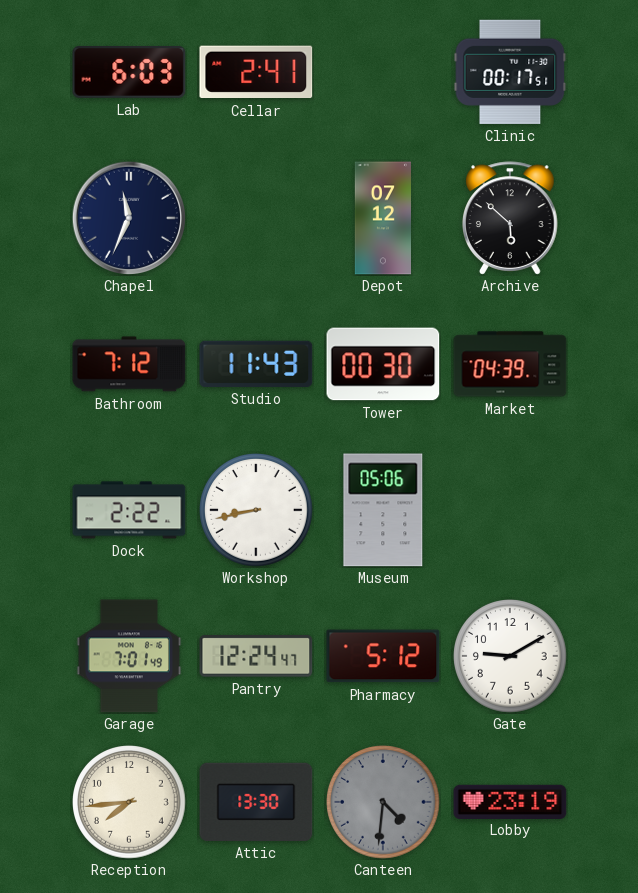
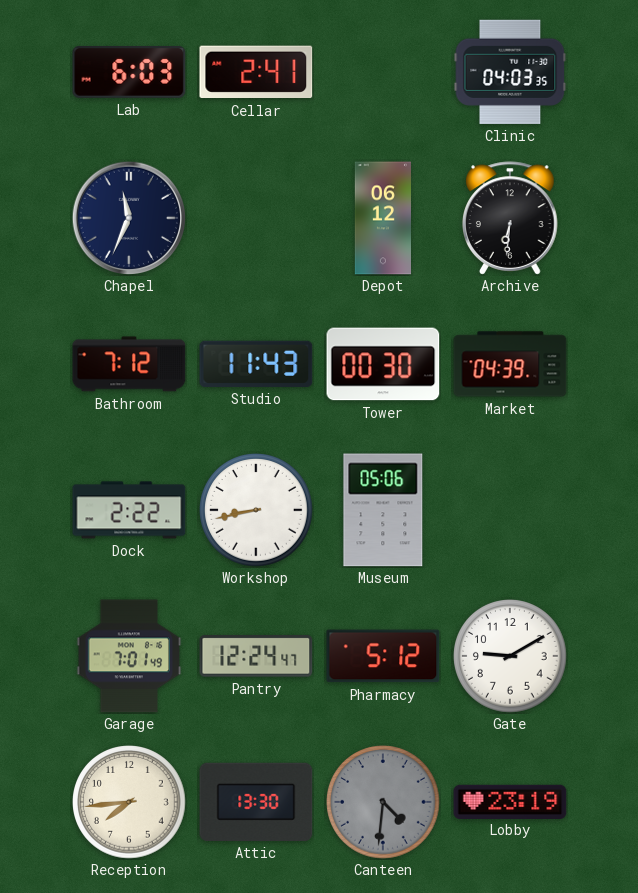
Clinic: 00:17 -> 04:03 (510, 72)
Depot: 07:12 -> 06:12 (382, 218)
Archive: 5:52 -> 6:31 (511, 218)
